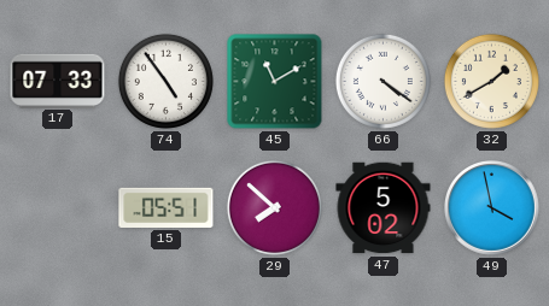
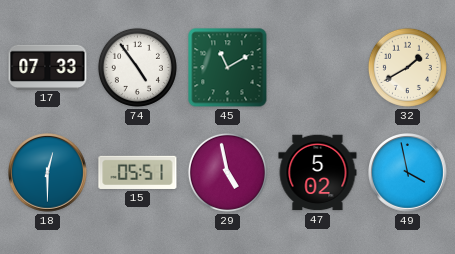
66: 4:21 -> none (382, 81)
18: none -> 12:30 (48, 173)
29: 7:52 -> 4:58 (227, 172)
